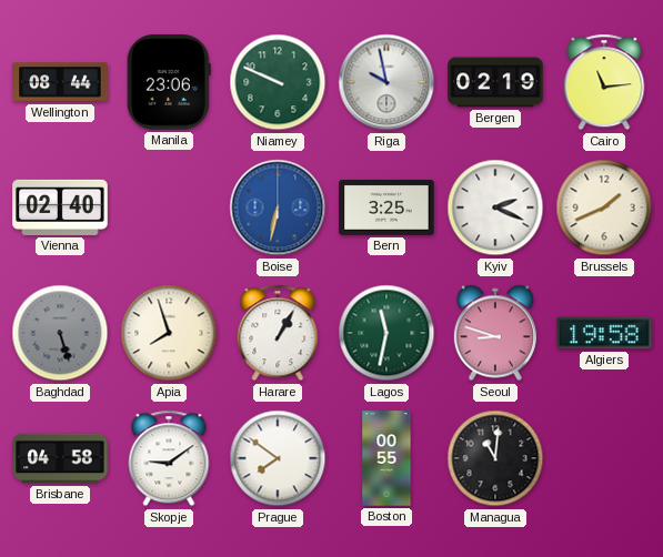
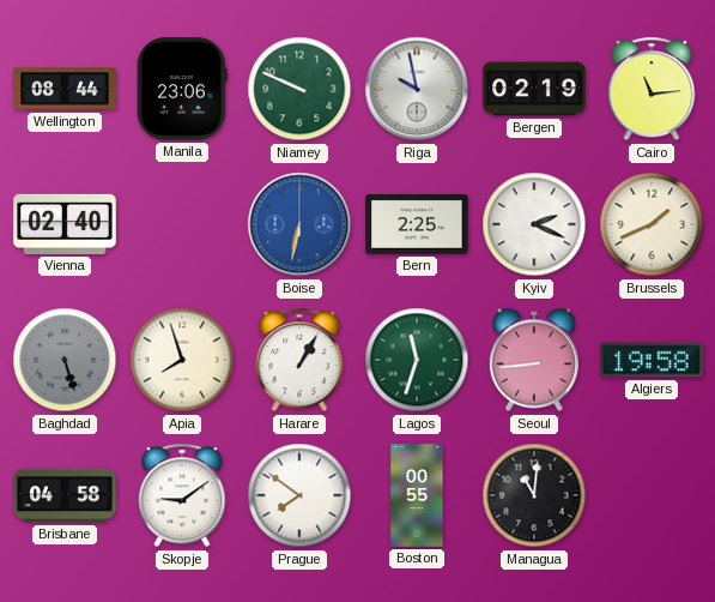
Bern: 3:25 -> 2:25 (417, 224)
Lagos: 11:32 -> 11:33 (417, 360)
Seoul: 8:48 -> 8:44 (534, 360)
